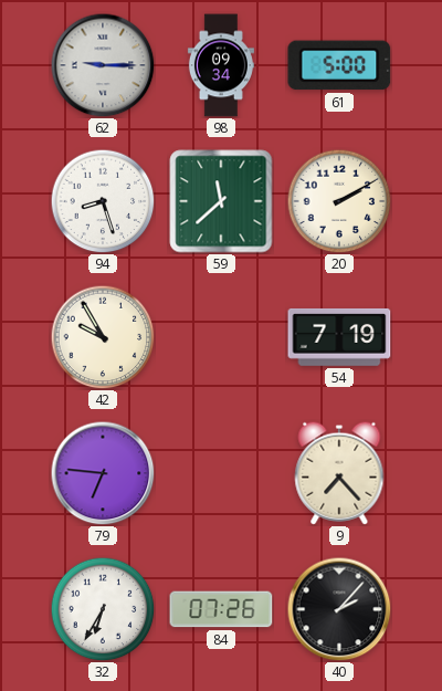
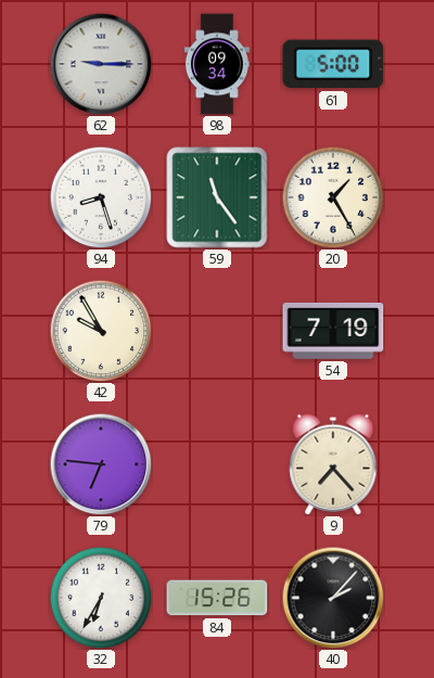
59: 11:38 -> 11:24 (217, 197)
20: 2:10 -> 1:25 (333, 197)
84: 07:26 -> 15:26 (217, 598)
